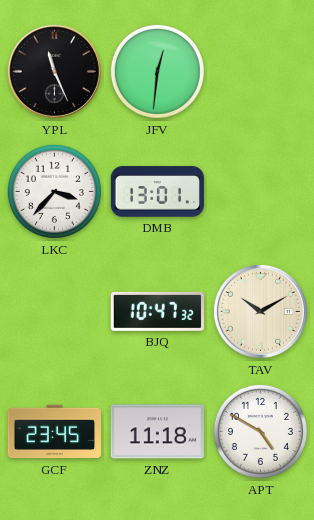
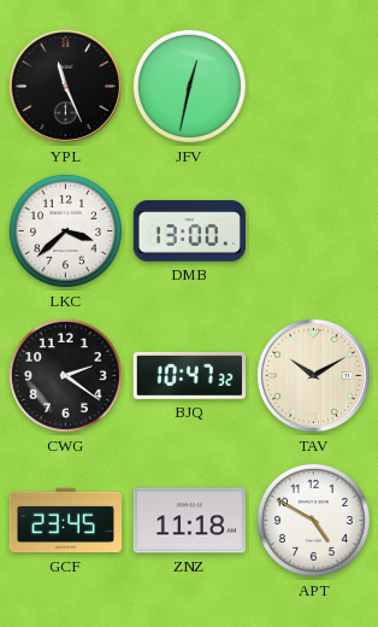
JFV: 12:31 -> 12:32 (189, 86)
LKC: 3:37 -> 3:38 (65, 230)
DMB: 13:01 -> 13:00 (189, 232)
CWG: none -> 2:21 (65, 375)
